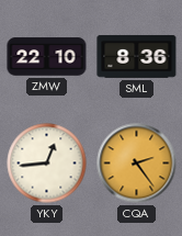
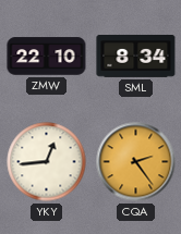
SML: 8:36 -> 8:34 (136, 56)
